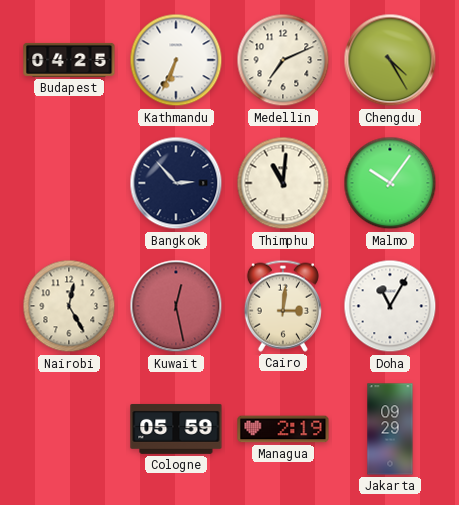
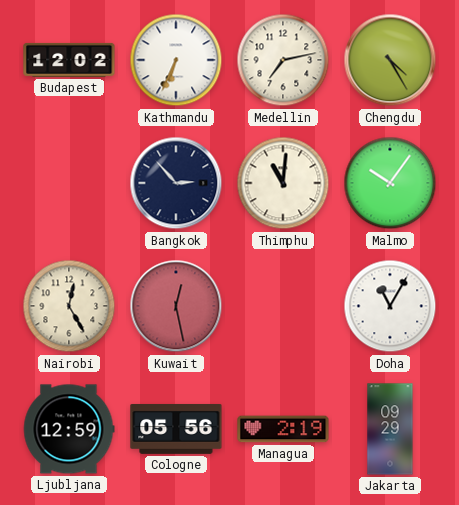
Budapest: 04:25 -> 12:02 (69, 60)
Medellin: 7:11 -> 7:13 (283, 60)
Cairo: 3:01 -> none (283, 306)
Ljubljana: none -> 12:59 (69, 429)
Cologne: 05:59 -> 05:56 (176, 429)
